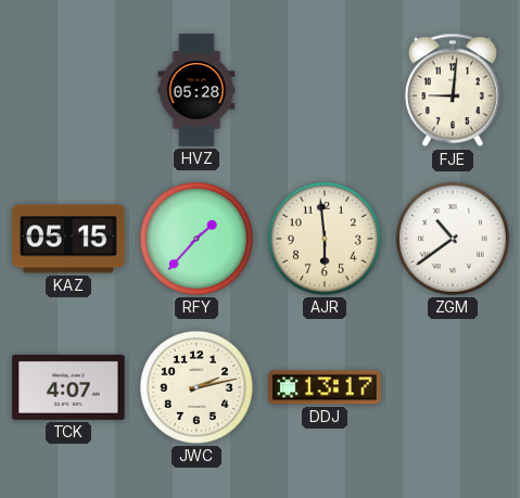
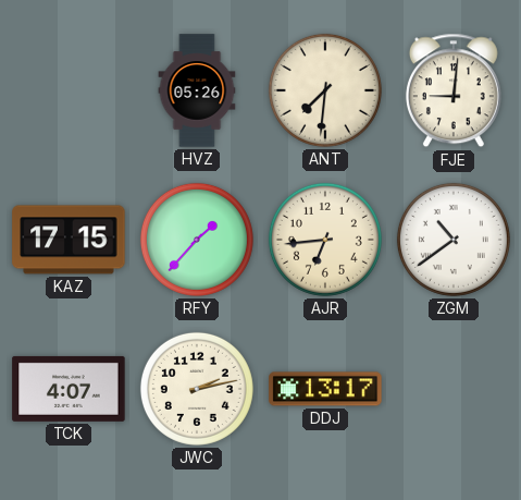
HVZ: 05:28 -> 05:26 (197, 90)
ANT: none -> 7:31 (325, 90)
KAZ: 05:15 -> 17:15 (69, 240)
AJR: 5:59 -> 6:44 (325, 240)
